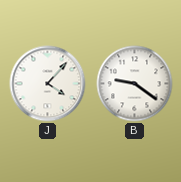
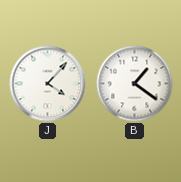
B: 9:21 -> 1:21 (135, 84)
